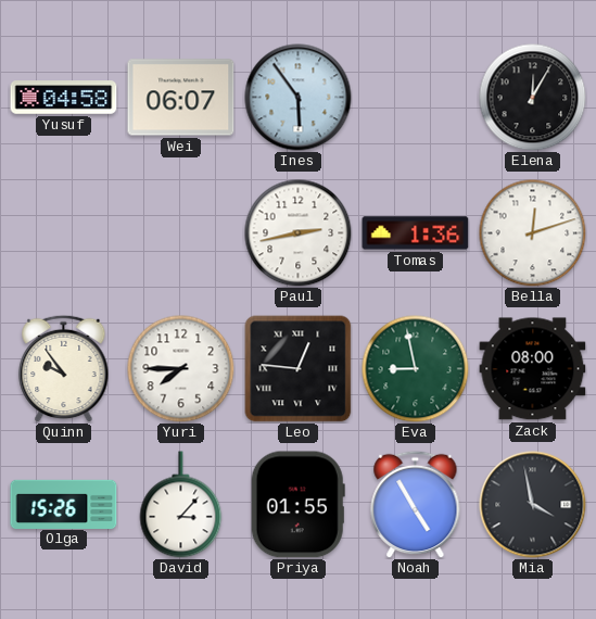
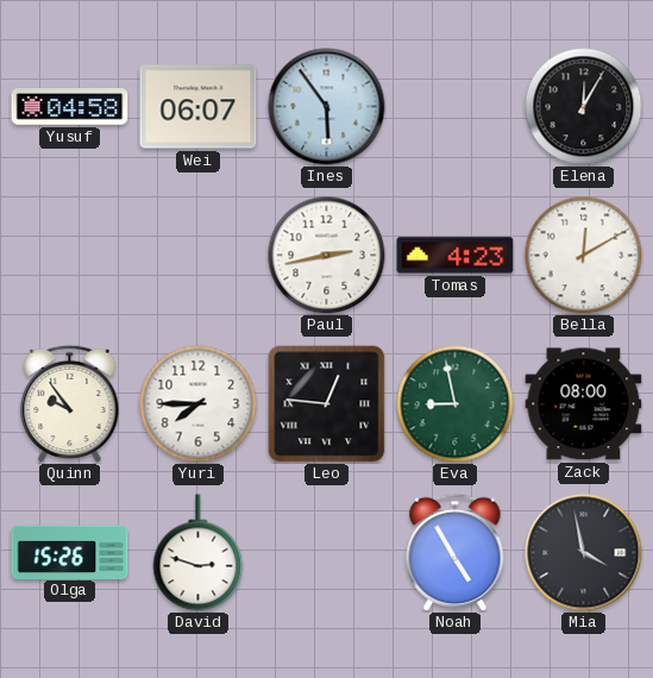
Tomas: 1:36 -> 4:23 (456, 256)
Bella: 12:12 -> 12:10 (584, 256)
David: 3:07 -> 2:48 (199, 553)
Priya: 01:55 -> none (297, 505)
